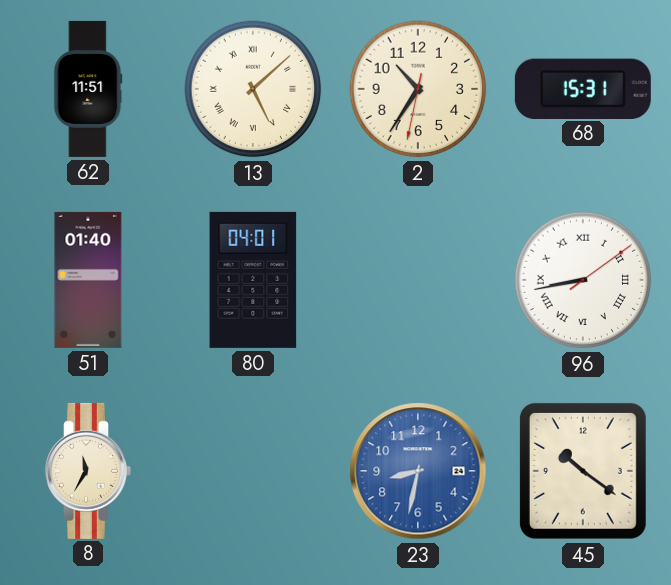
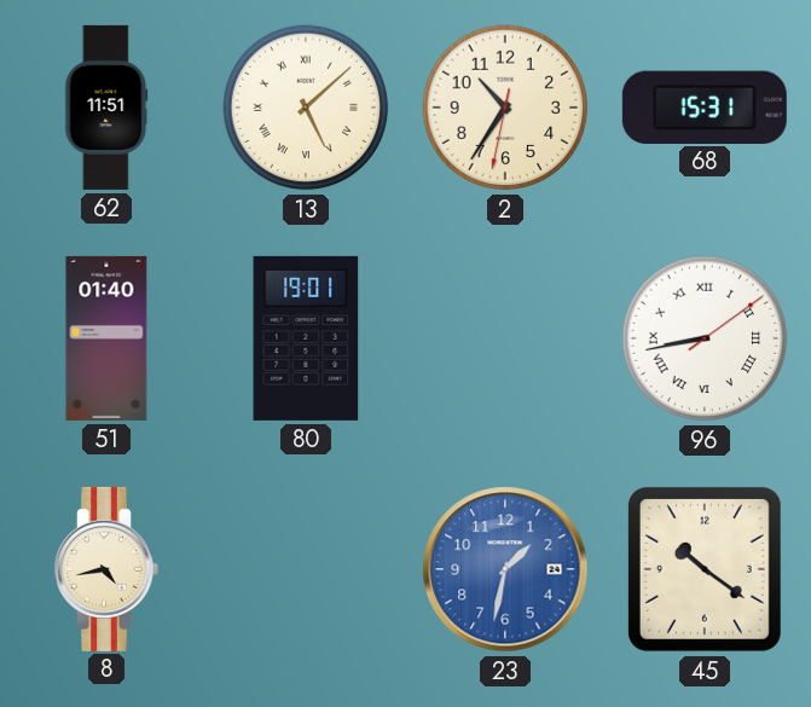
80: 04:01 -> 19:01 (306, 338)
8: 11:35 -> 4:43 (106, 569)
23: 8:32 -> 1:32 (505, 569)
